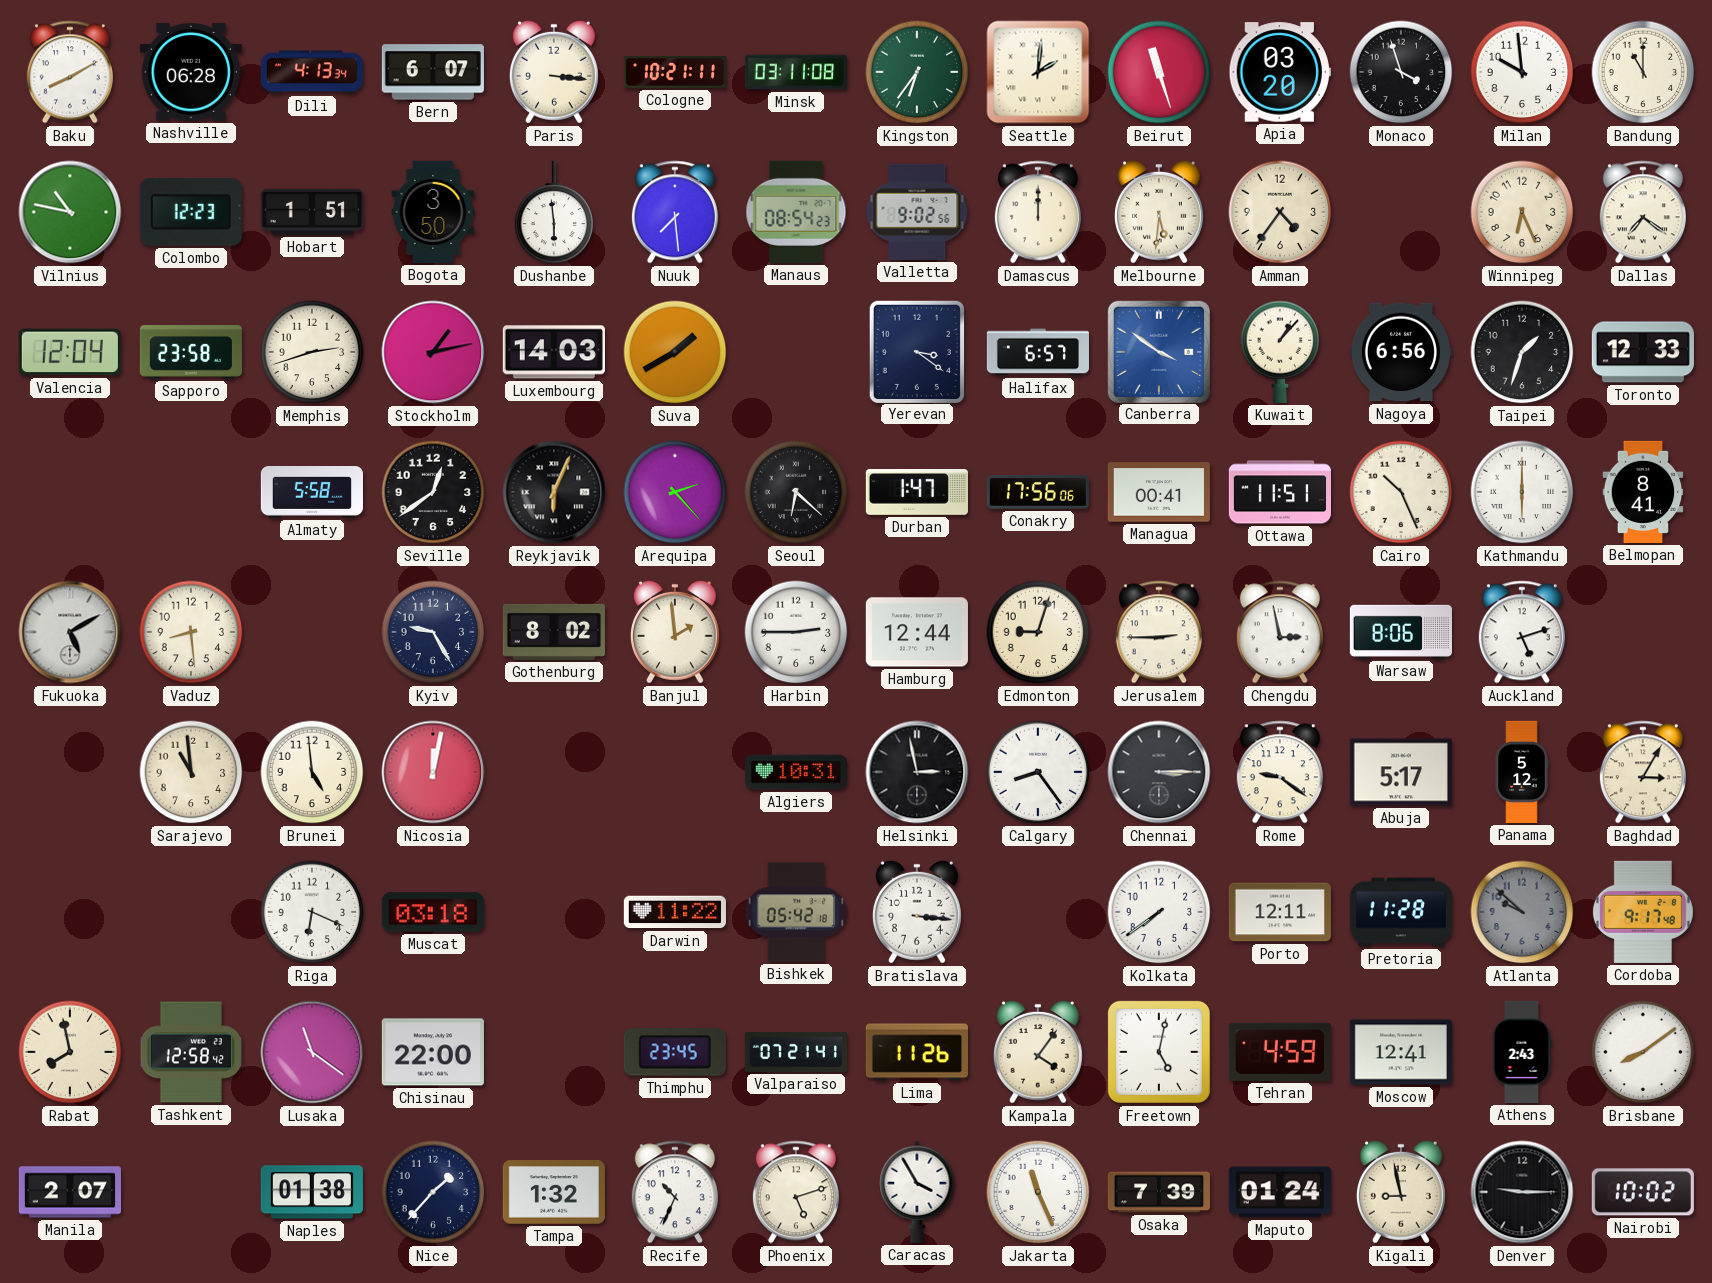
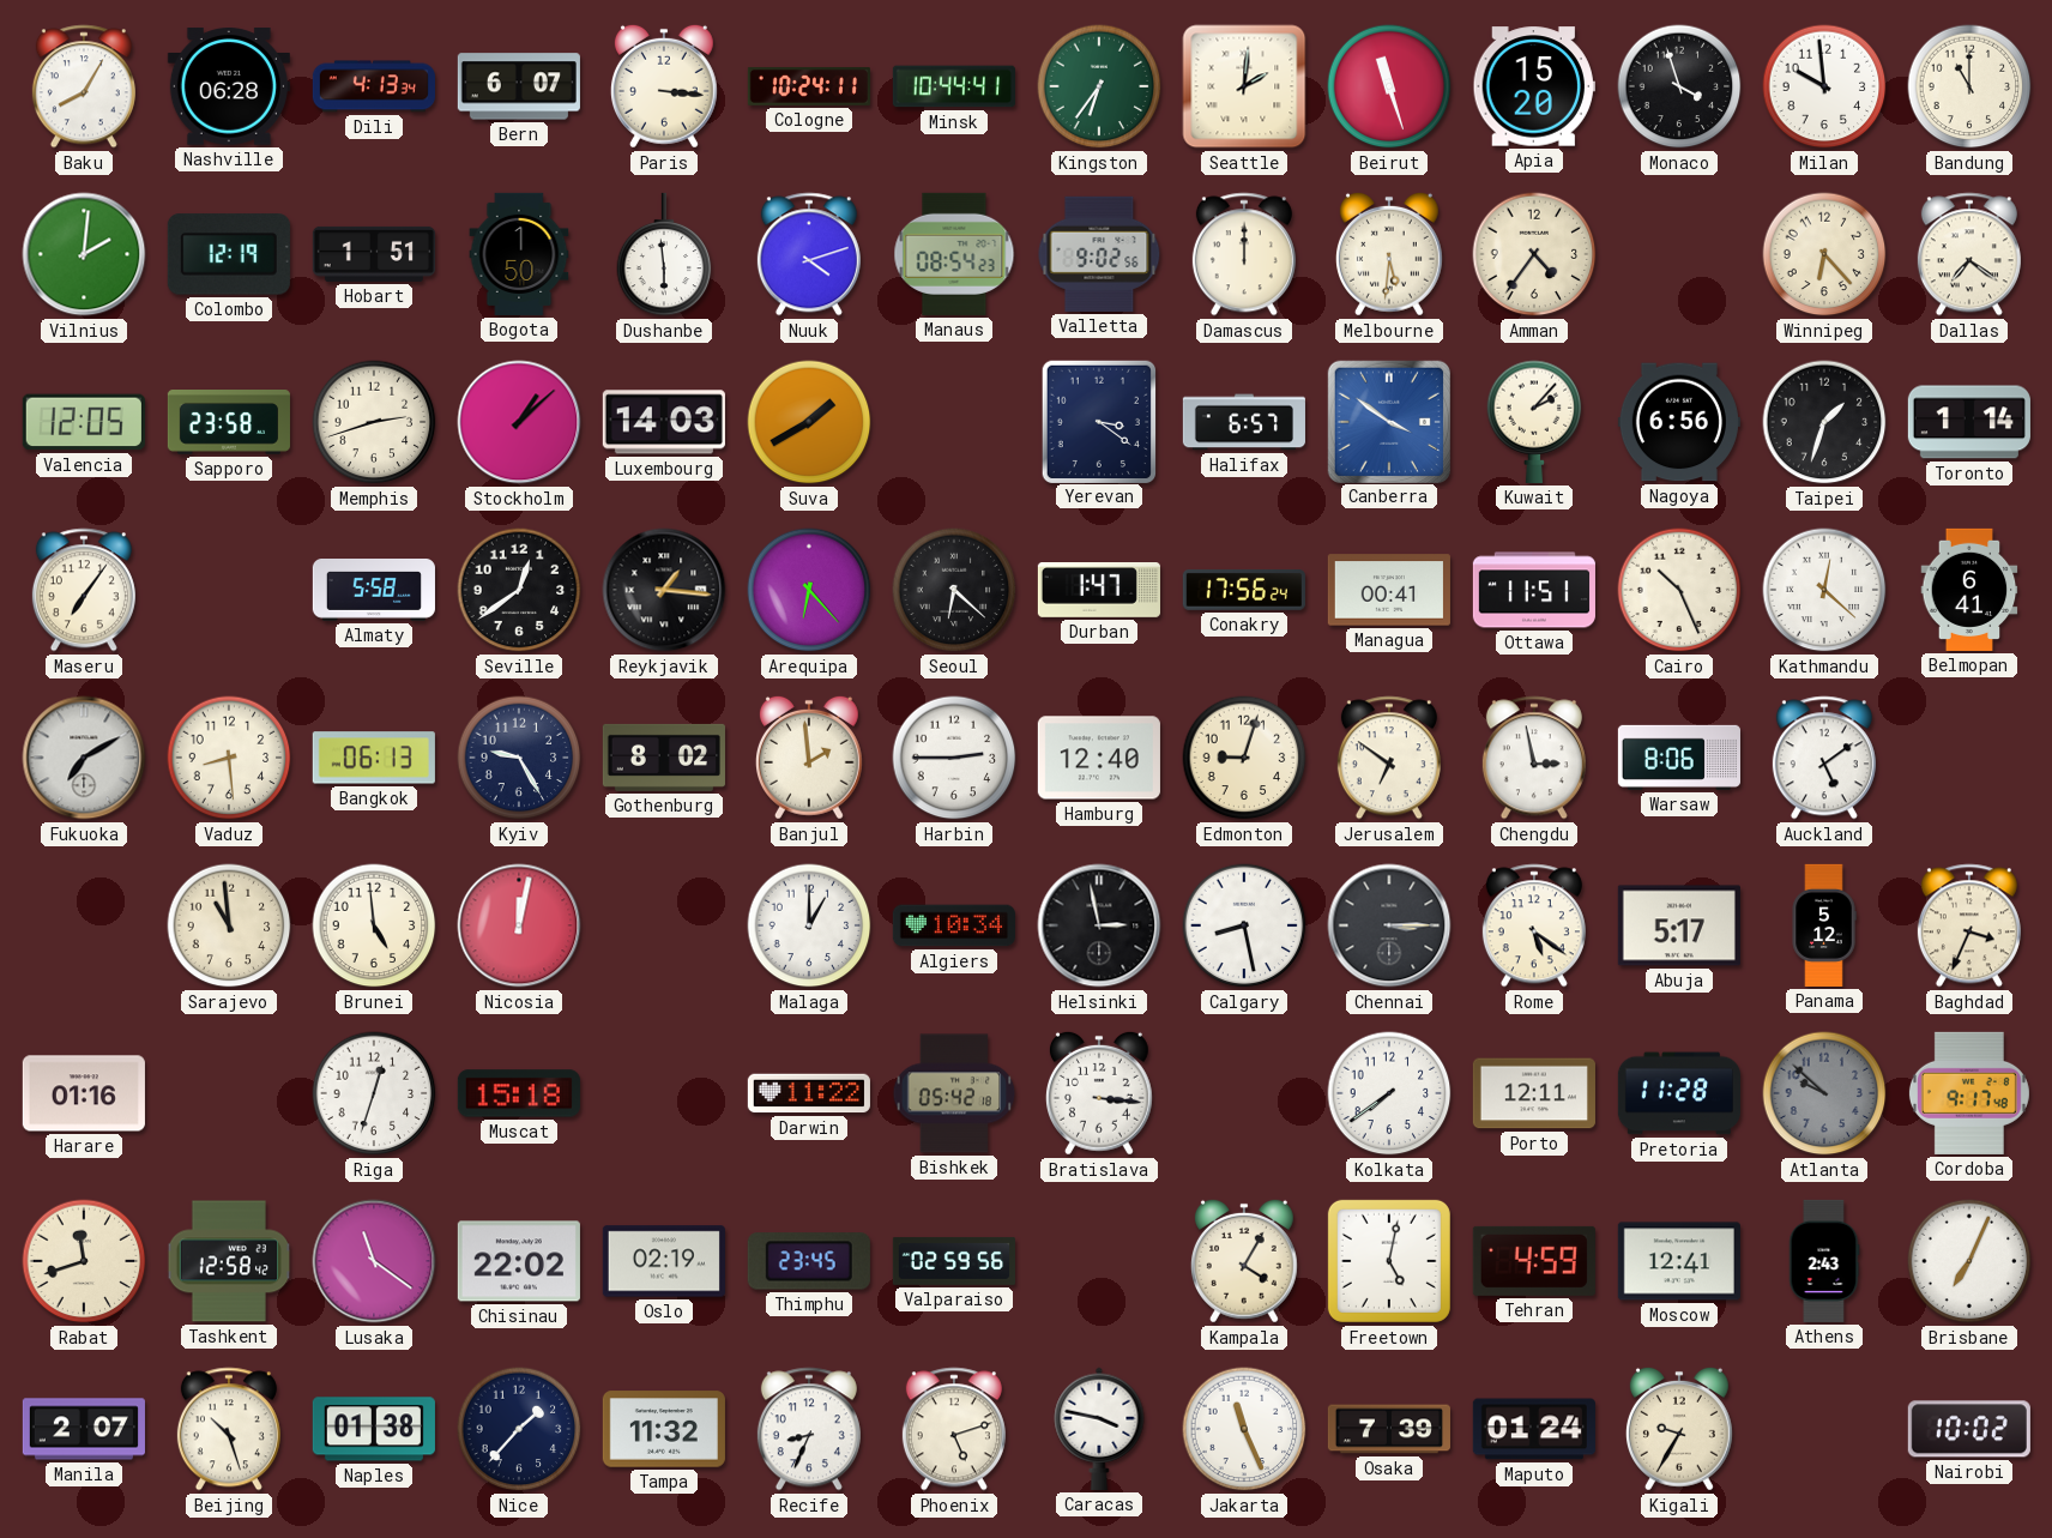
Baku: 8:10 -> 8:05 (84, 86)
Cologne: 10:21 -> 10:24 (809, 86)
Minsk: 03:11 -> 10:44 (954, 86)
Apia: 03:20 -> 15:20 (1534, 86)
Vilnius: 10:47 -> 2:01 (84, 254)
Colombo: 12:23 -> 12:19 (229, 254)
Bogota: 3:50 -> 1:50 (519, 254)
Nuuk: 7:29 -> 4:12 (809, 254)
Winnipeg: 6:26 -> 6:23 (1824, 254)
Valencia: 12:04 -> 12:05 (84, 422)
Stockholm: 1:13 -> 1:08 (519, 422)
Kuwait: 1:07 -> 2:07 (1534, 422)
Toronto: 12:33 -> 1:14 (1969, 422)
Maseru: none -> 7:06 (84, 590)
Reykjavik: 6:04 -> 1:16 (664, 590)
Arequipa: 2:23 -> 6:23 (809, 590)
Conakry: 17:56:06 -> 17:56:24 (1244, 590)
Kathmandu: 6:00 -> 12:22 (1824, 590)
Belmopan: 8:41 -> 6:41 (1969, 590)
Fukuoka: 5:10 -> 7:10 (84, 758)
Bangkok: none -> 06:13 (374, 758)
Hamburg: 12:44 -> 12:40 (1099, 758)
Jerusalem: 2:45 -> 6:51 (1389, 758)
Auckland: 5:12 -> 5:09 (1824, 758)
Malaga: none -> 1:00 (809, 925)
Algiers: 10:31 -> 10:34 (954, 925)
Calgary: 8:24 -> 8:28 (1244, 925)
Rome: 9:21 -> 5:21 (1534, 925)
Baghdad: 3:05 -> 3:34 (1969, 925)
Harare: none -> 01:16 (84, 1093)
Riga: 6:19 -> 12:33 (374, 1093)
Muscat: 03:18 -> 15:18 (519, 1093)
Rabat: 7:58 -> 11:42 (84, 1261)
Chisinau: 22:00 -> 22:02 (519, 1261)
Oslo: none -> 02:19 (664, 1261)
Valparaiso: 07:21 -> 02:59 (954, 1261)
Lima: 11:26 -> none (917, 1052)
Kampala: 4:06 -> 4:05 (1244, 1261)
Brisbane: 8:09 -> 7:04 (1969, 1261)
Beijing: none -> 10:27 (229, 1429)
Tampa: 1:32 -> 11:32 (664, 1429)
Recife: 10:34 -> 8:34 (809, 1429)
Caracas: 3:55 -> 3:47 (1099, 1429)
Kigali: 8:58 -> 9:35 (1679, 1429)
Denver: 9:15 -> none (1522, 1192)
